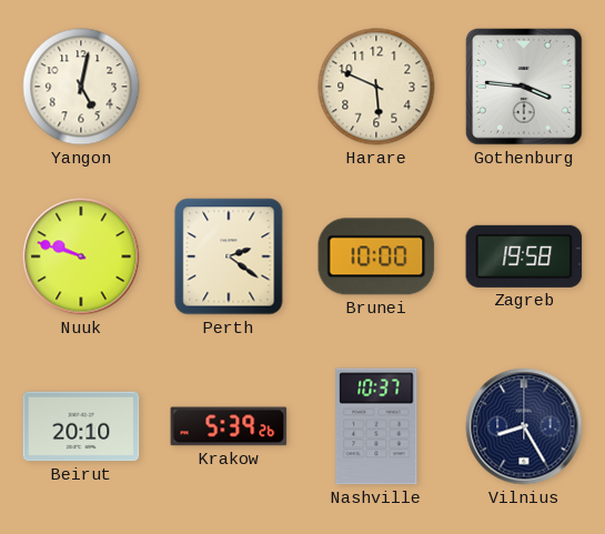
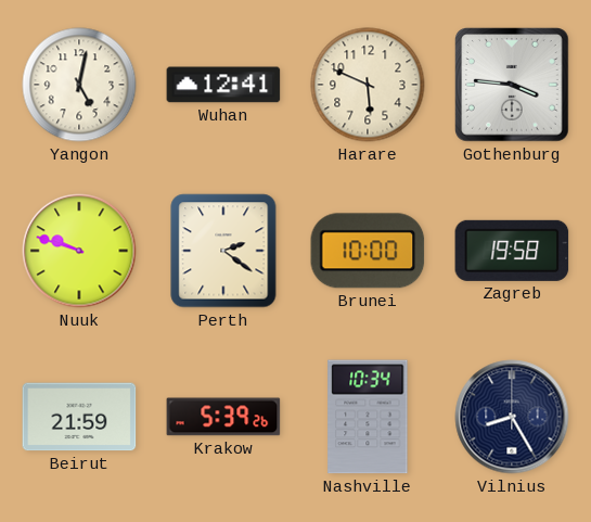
Wuhan: none -> 12:41 (223, 85)
Beirut: 20:10 -> 21:59 (79, 417)
Nashville: 10:37 -> 10:34 (368, 417)
